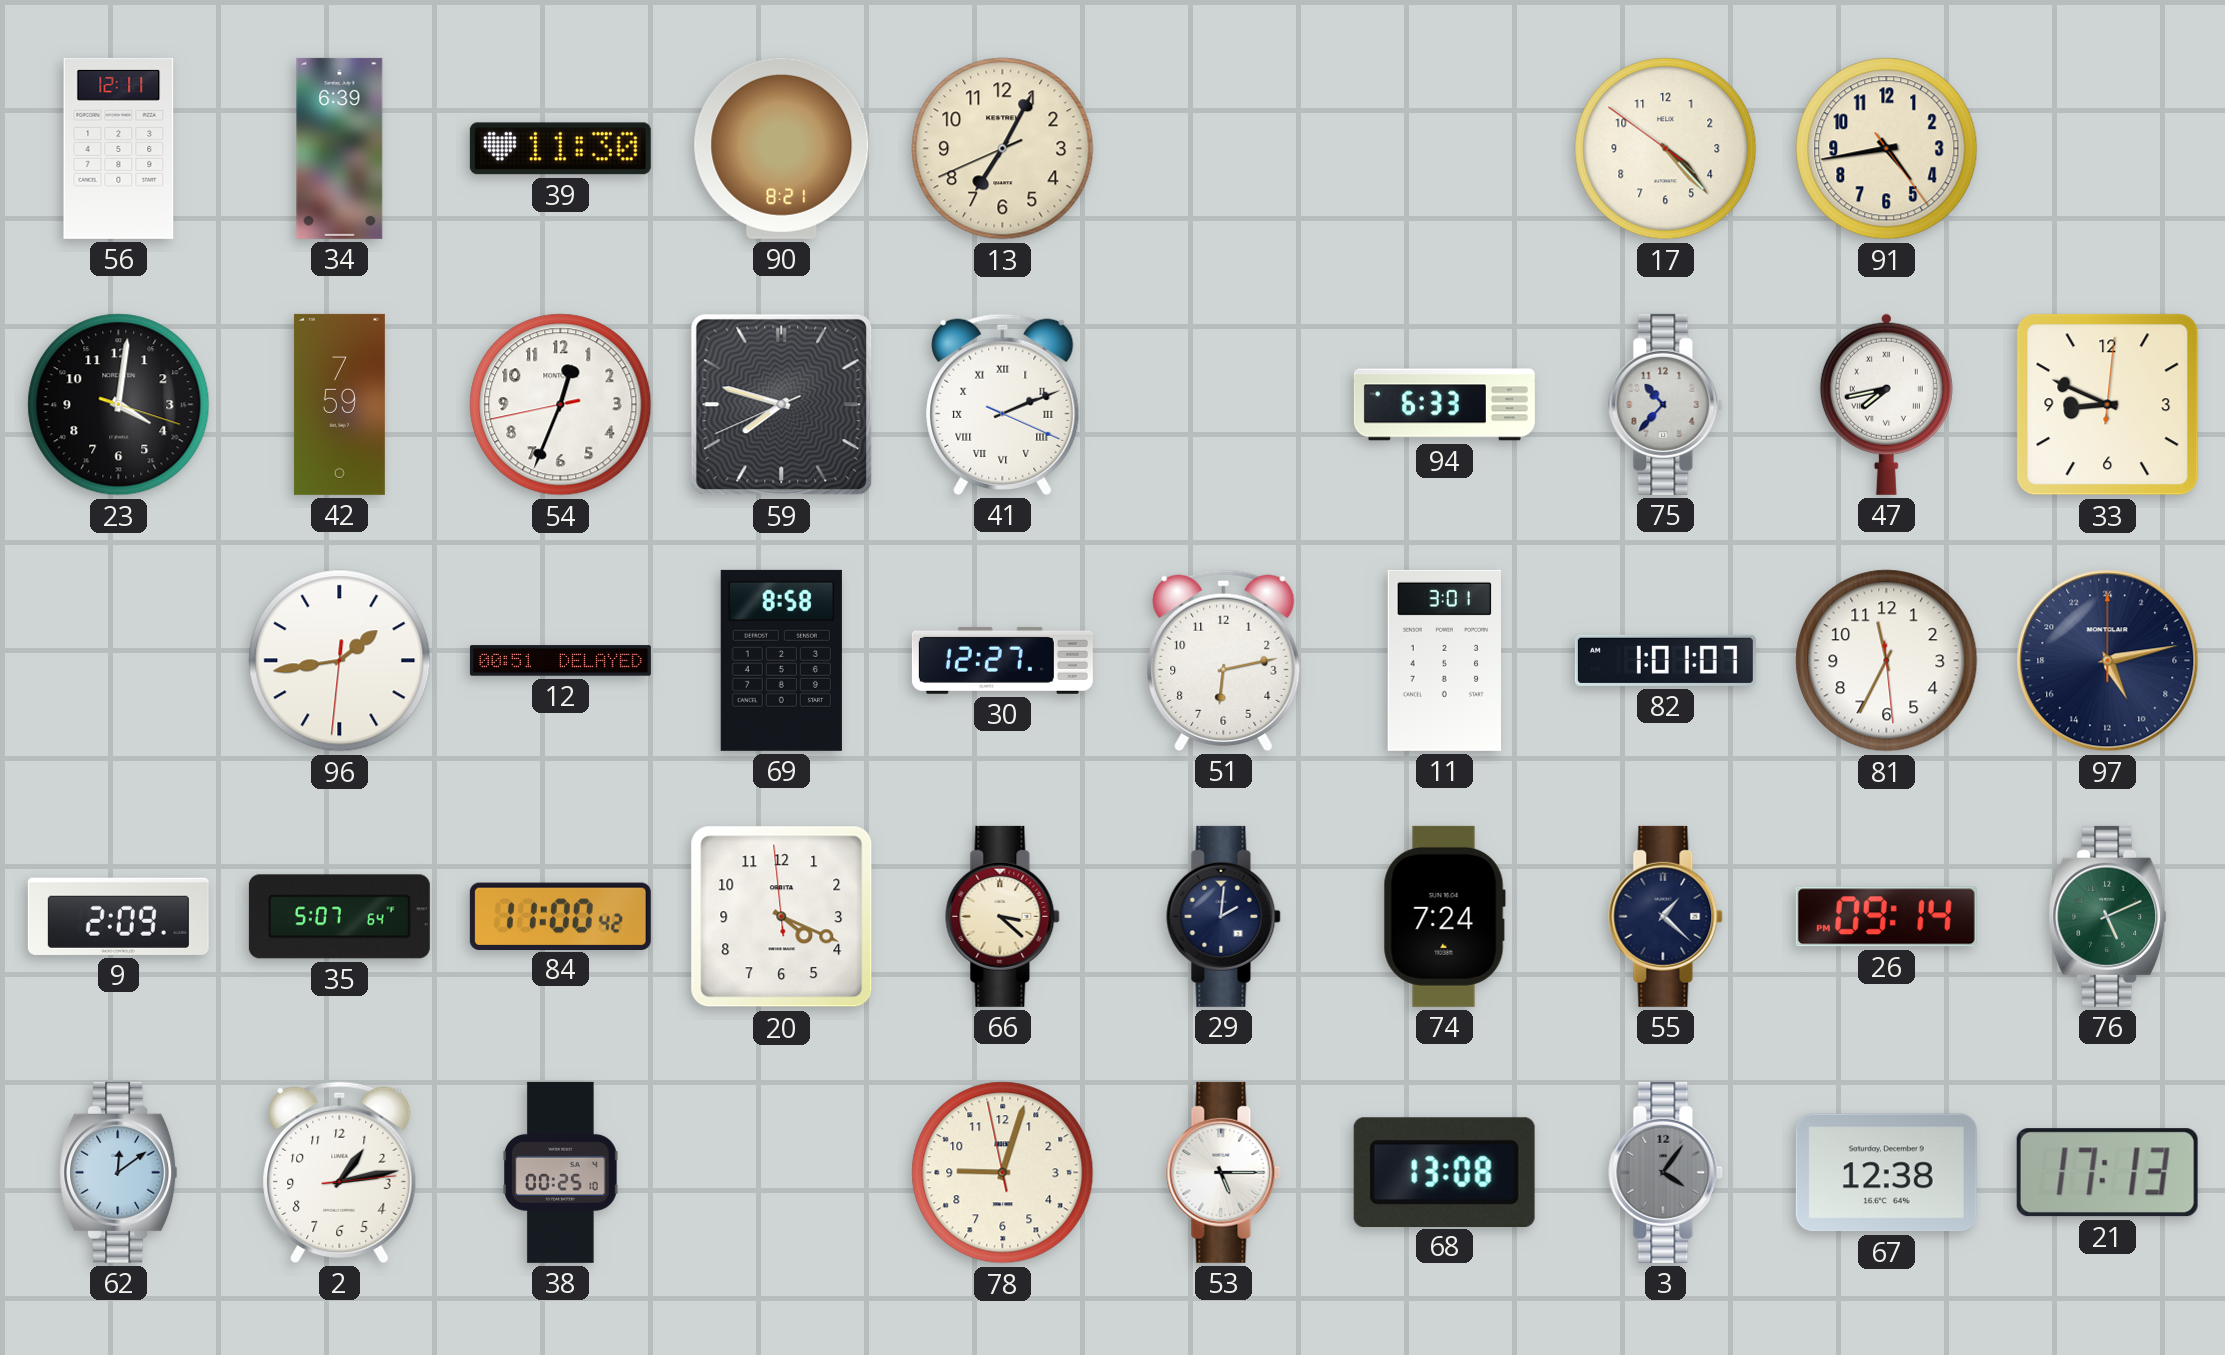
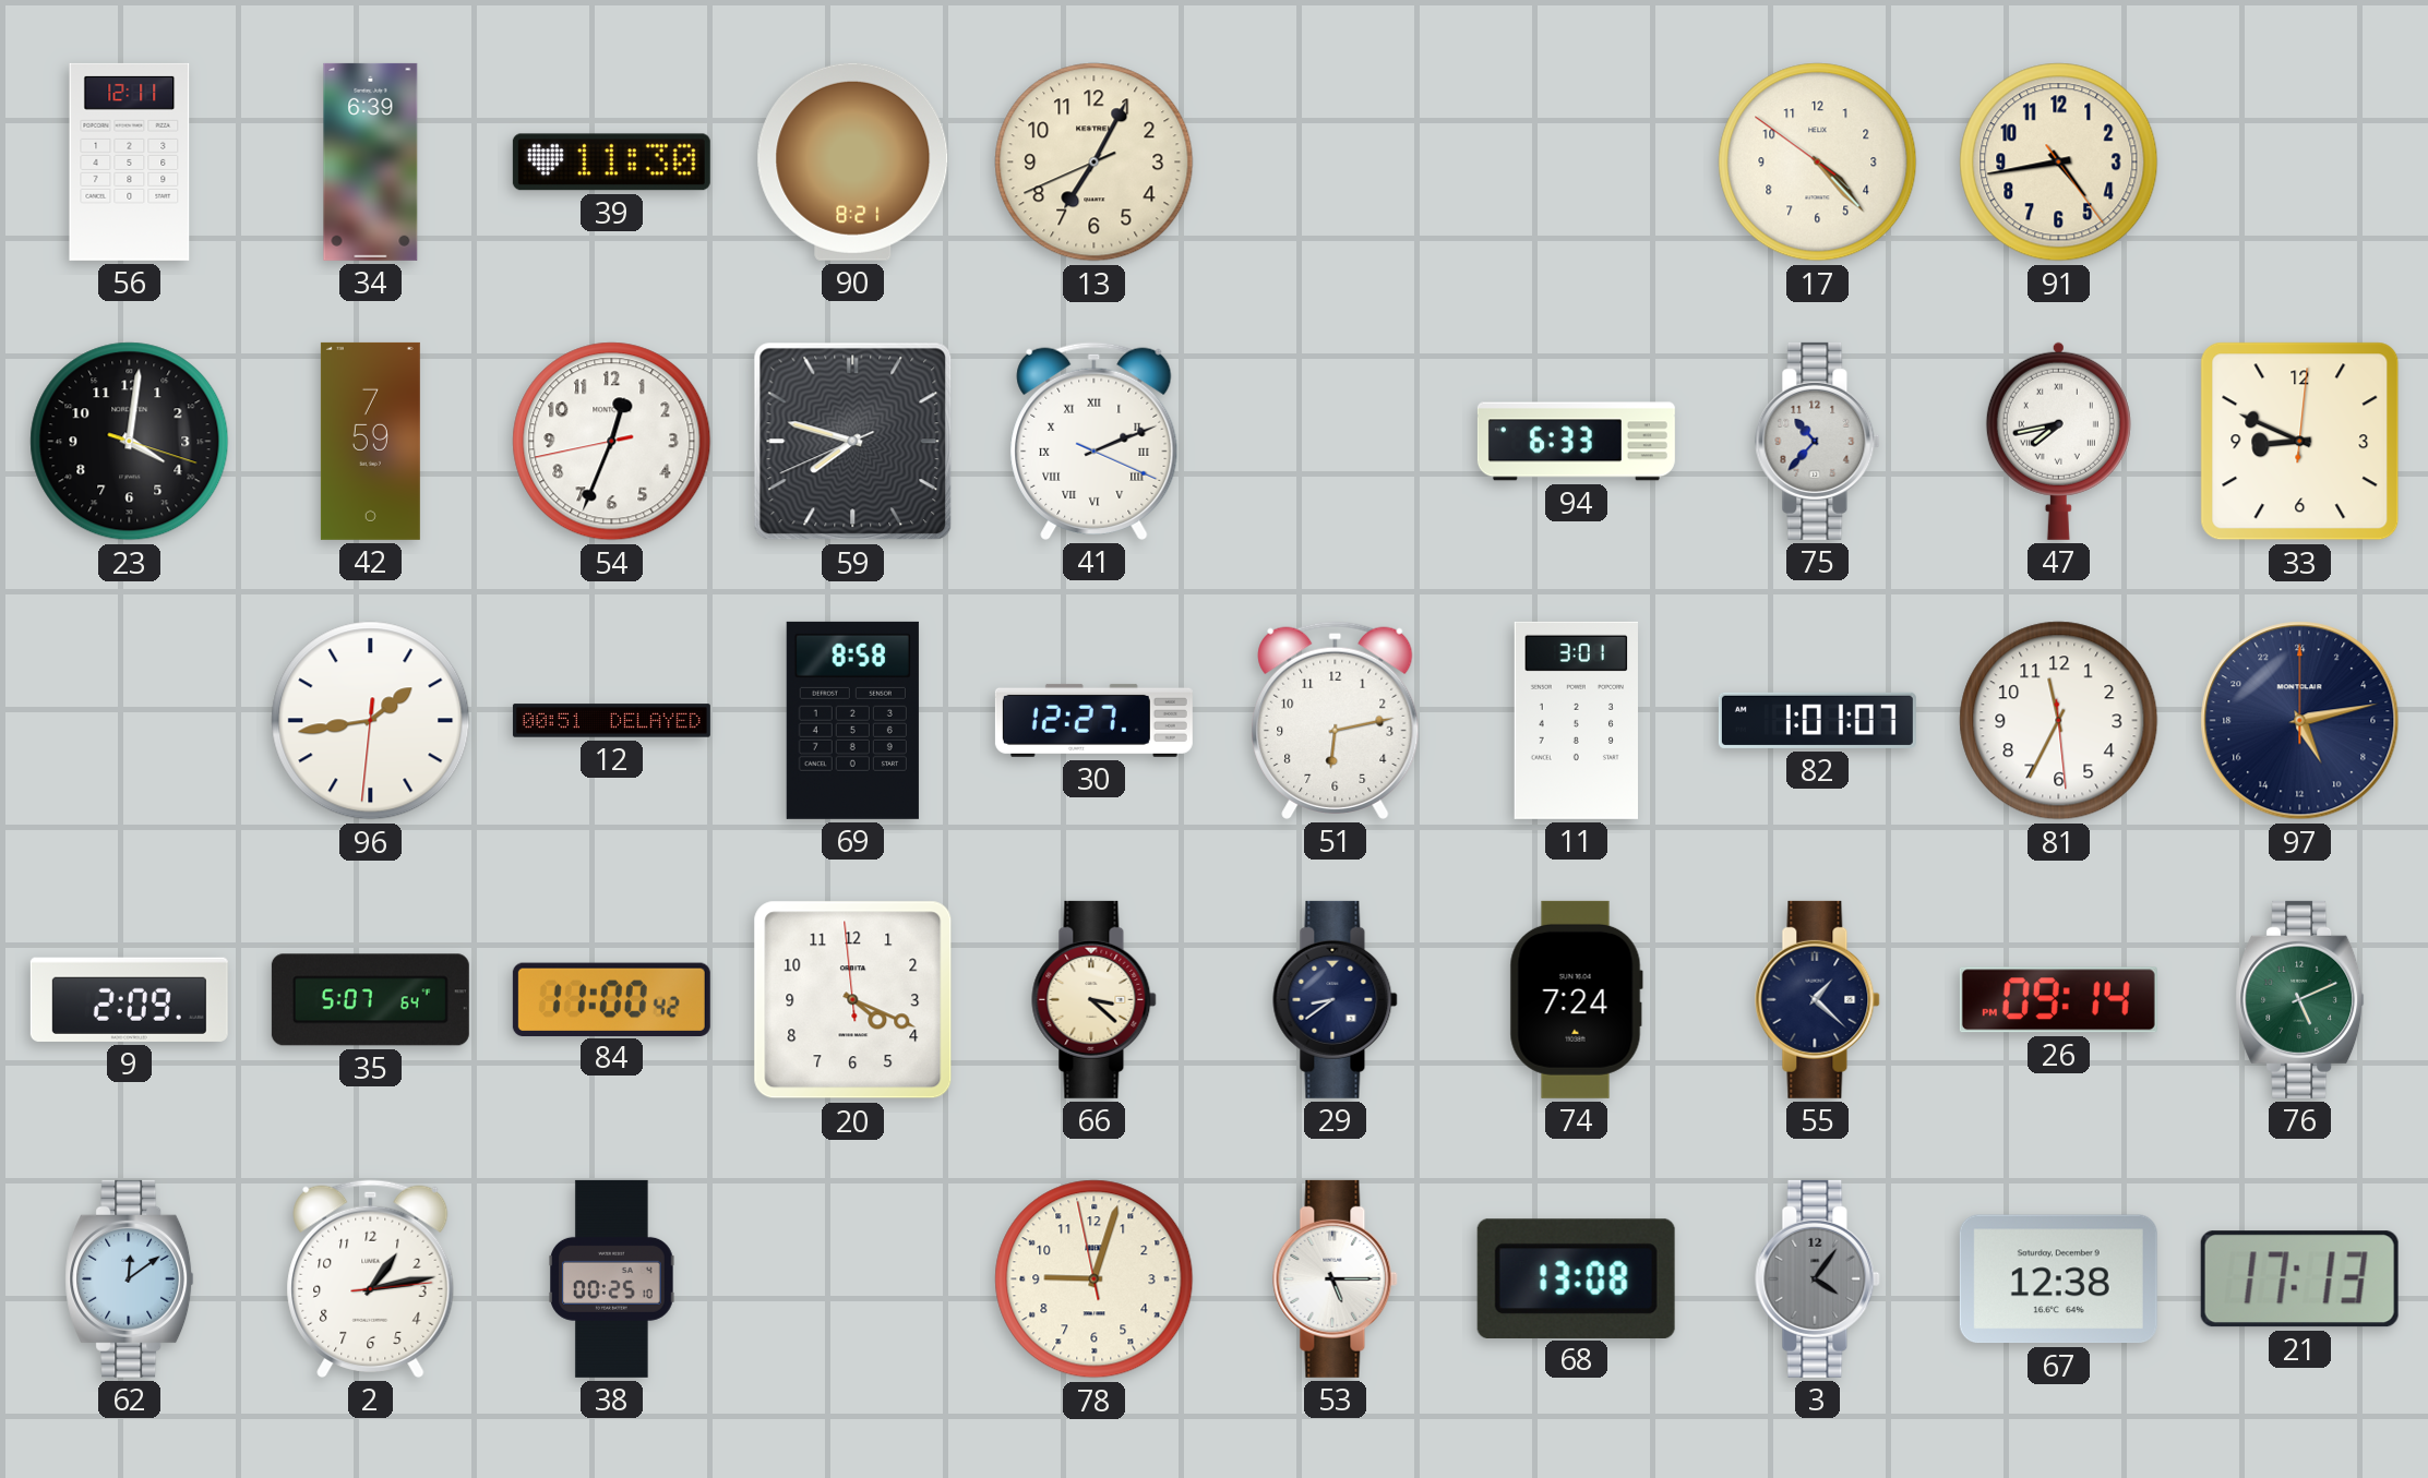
29: 2:01 -> 8:39 (1336, 999)
